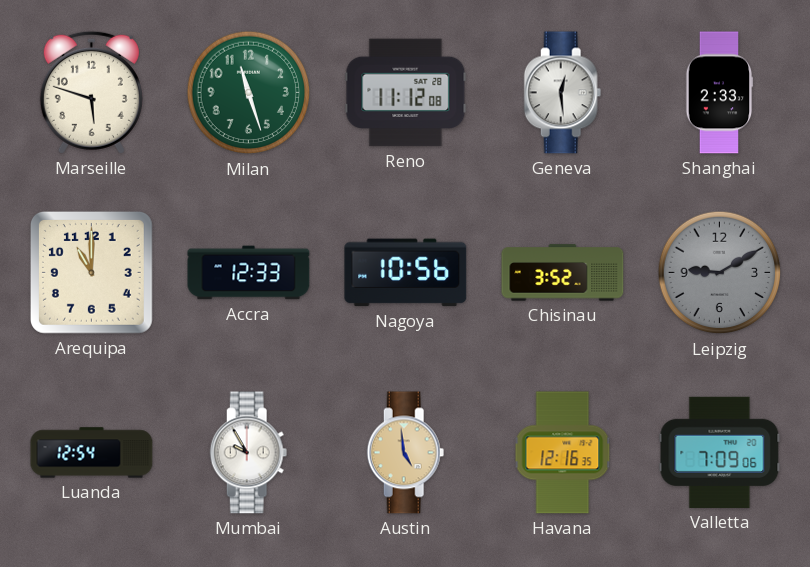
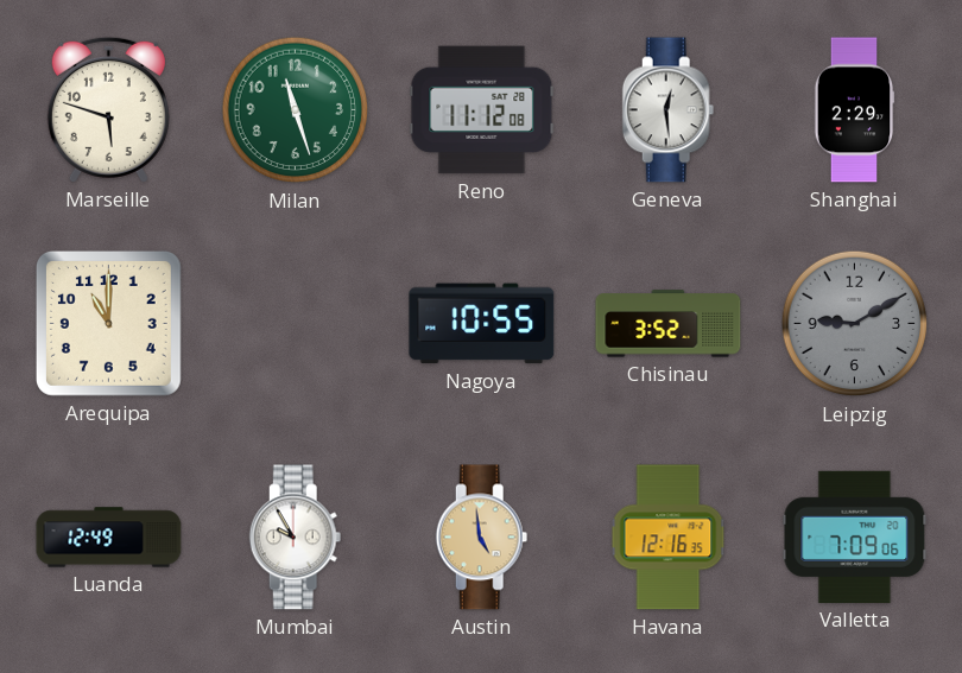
Shanghai: 2:33 -> 2:29 (854, 110)
Accra: 12:33 -> none (249, 273)
Nagoya: 10:56 -> 10:55 (482, 324)
Luanda: 12:54 -> 12:49 (109, 538)
